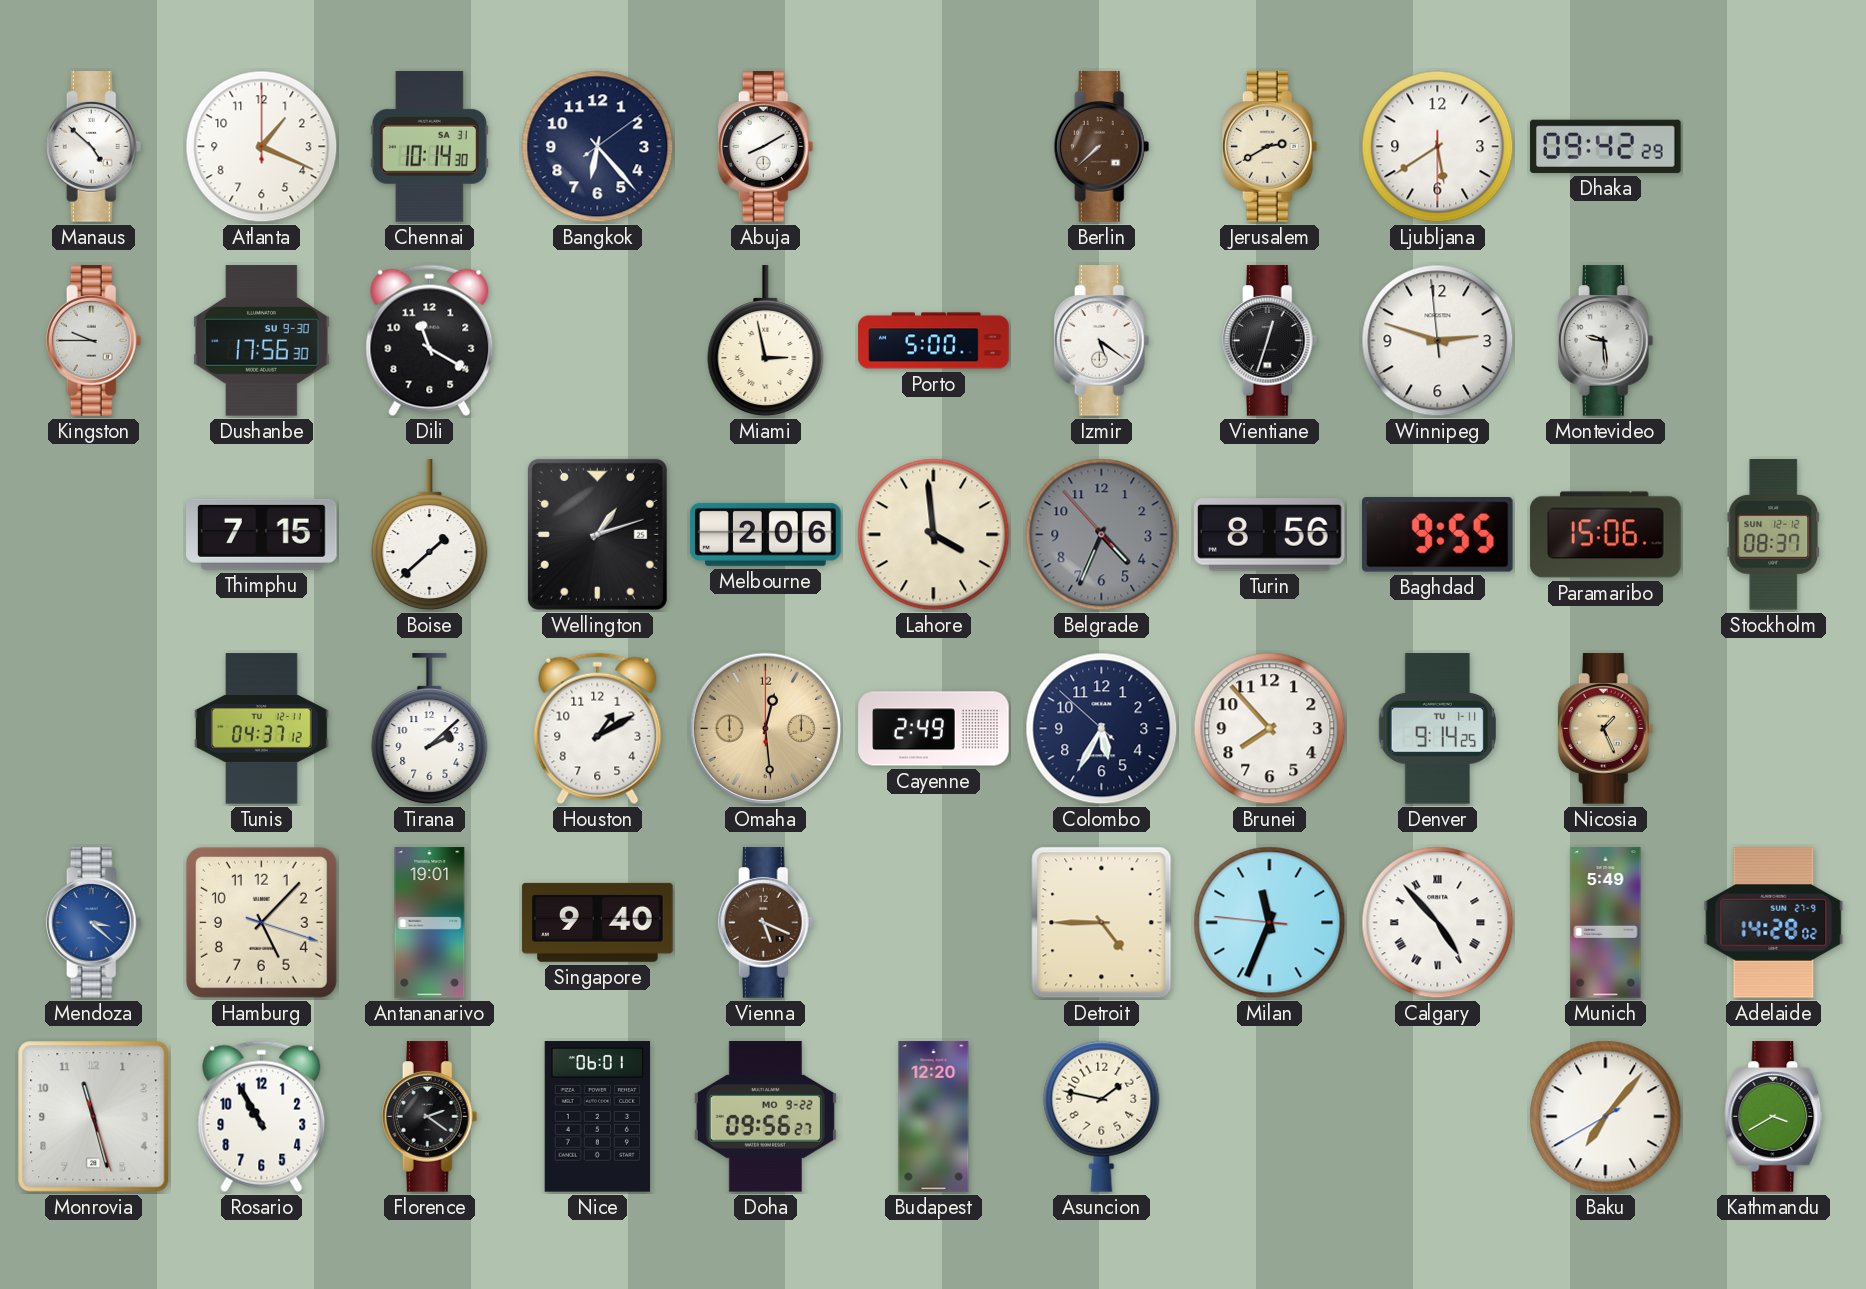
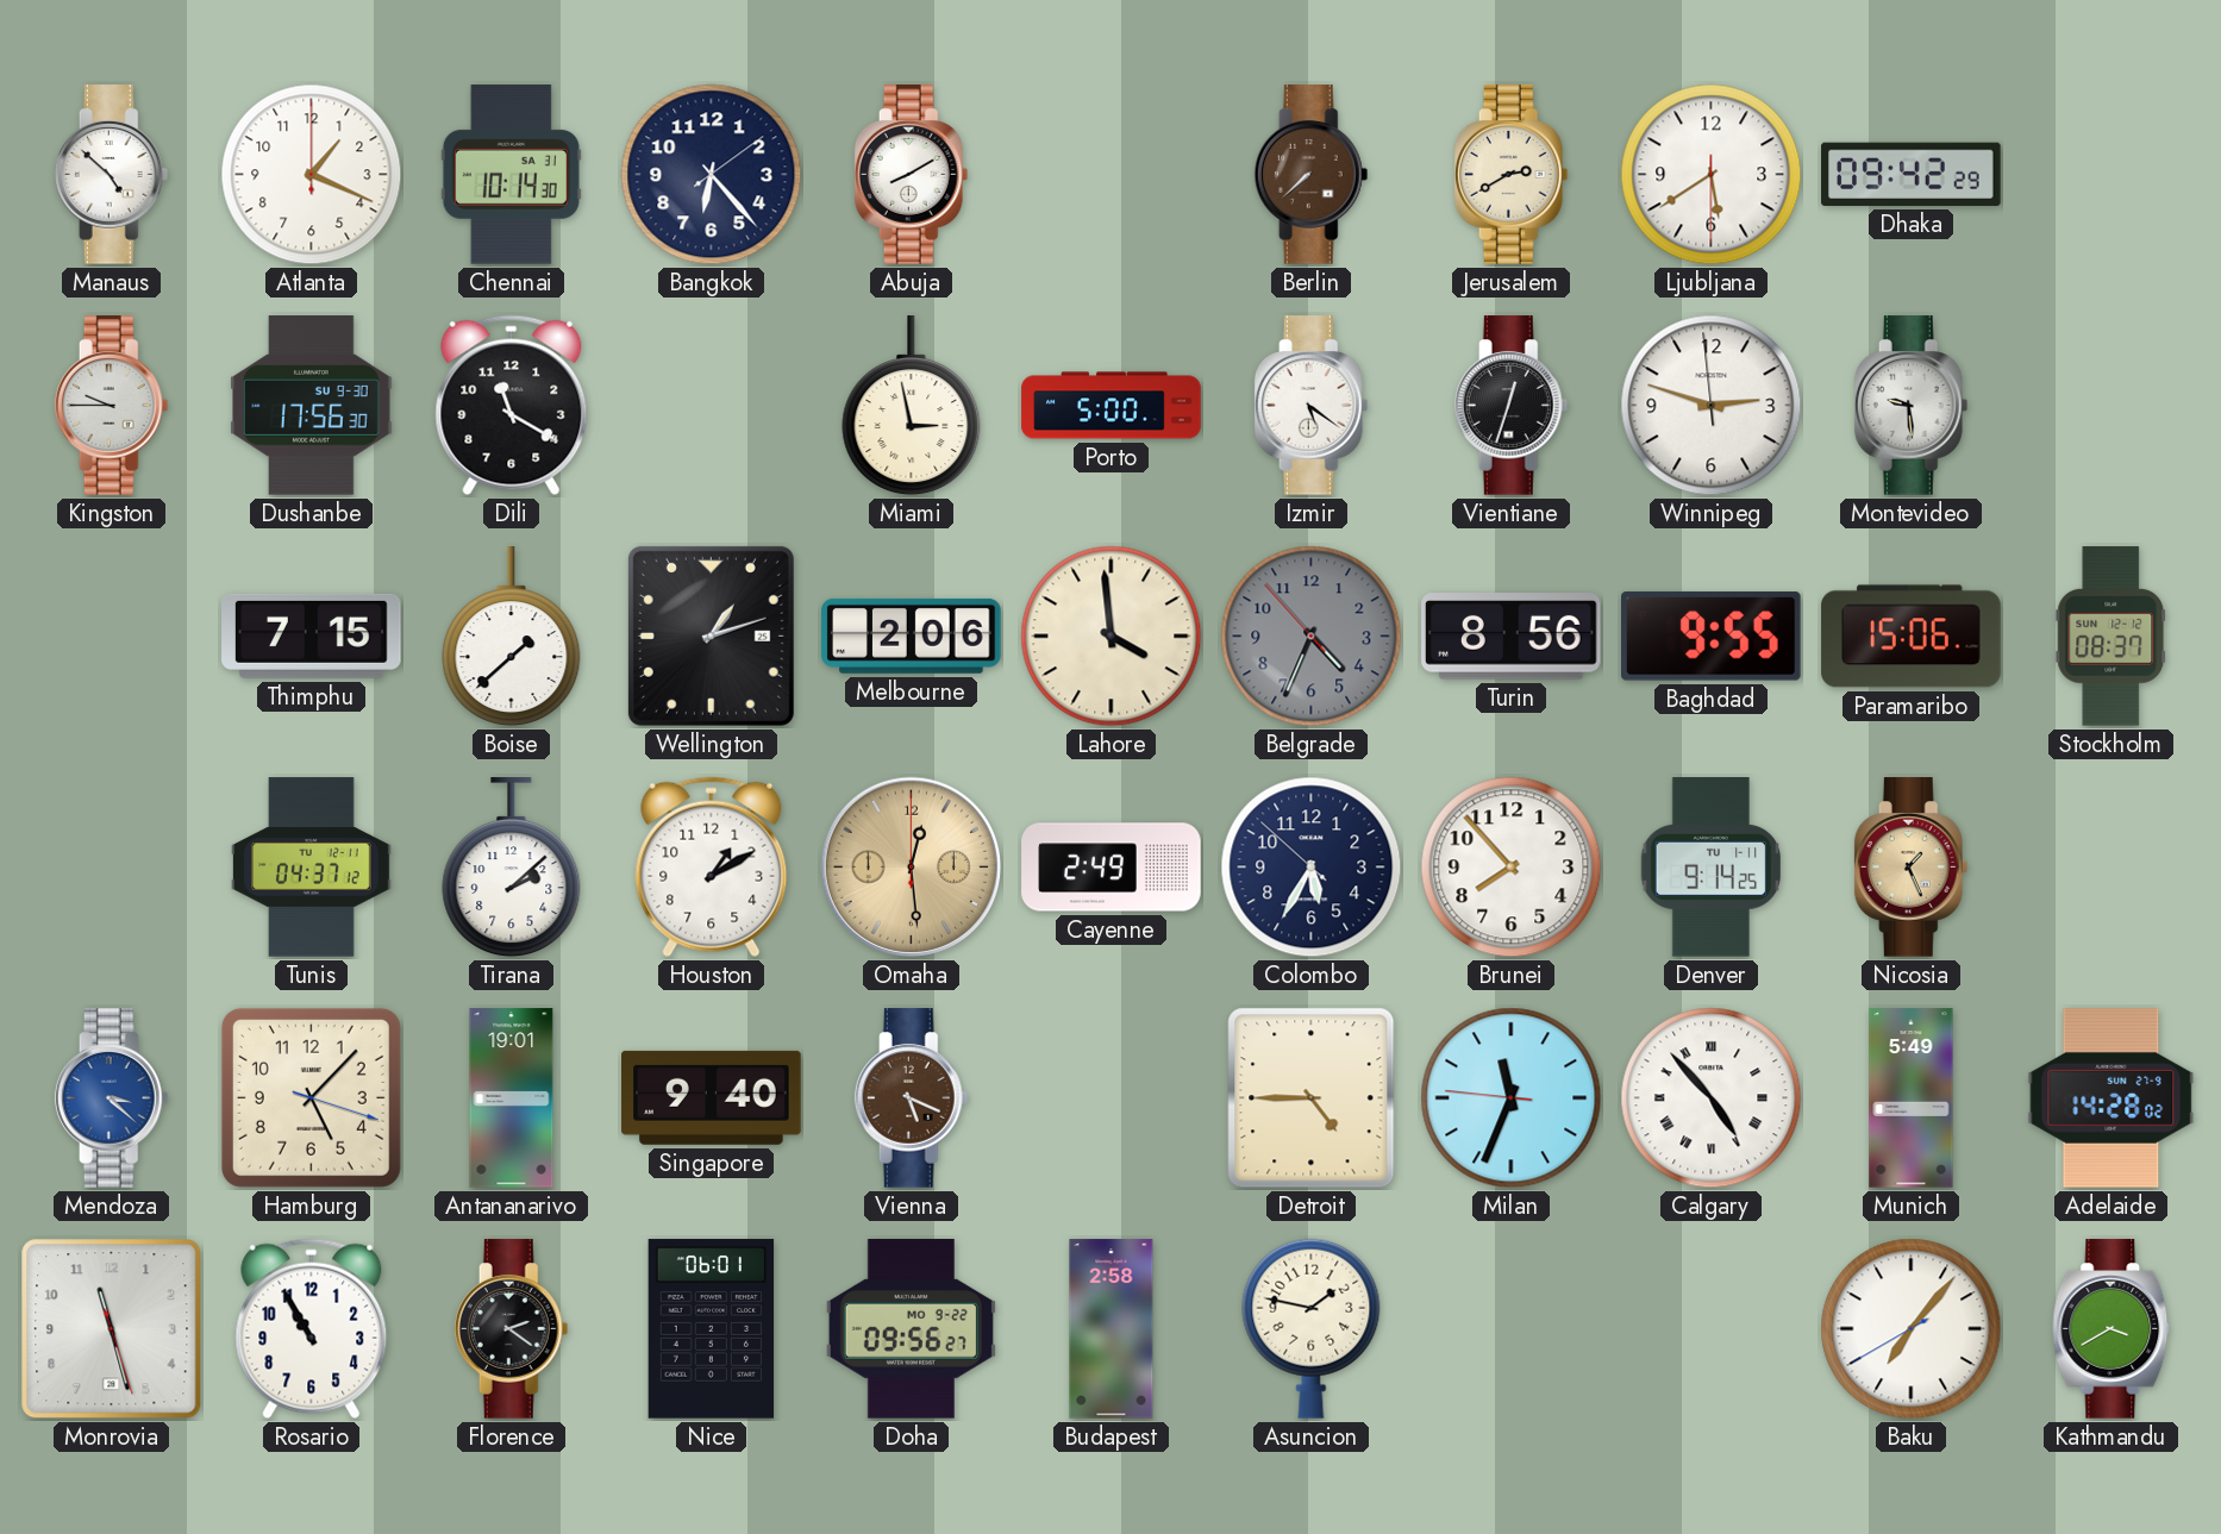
Budapest: 12:20 -> 2:58 (1112, 1329)
